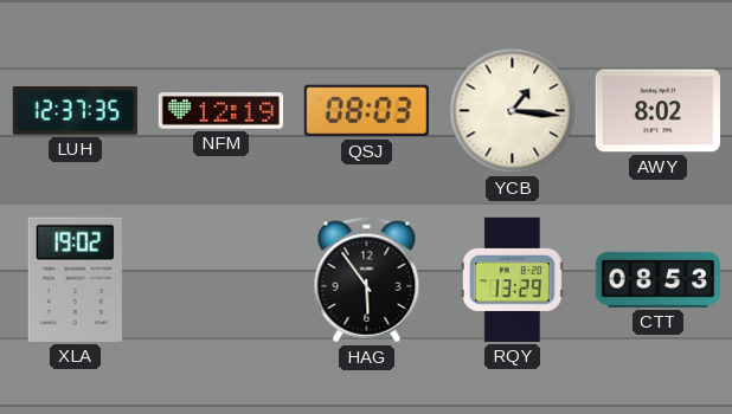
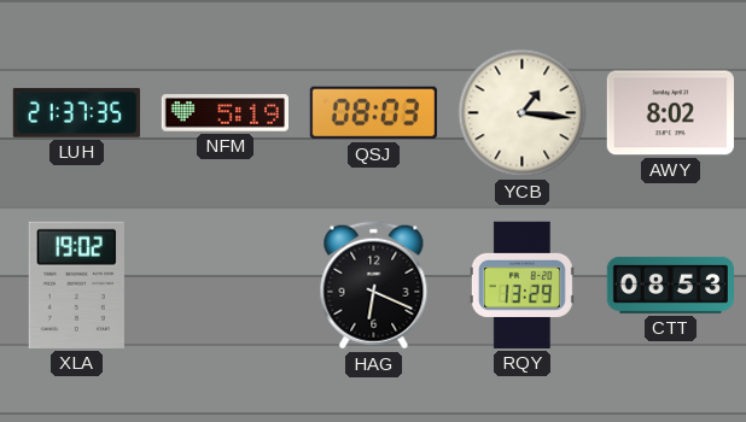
LUH: 12:37 -> 21:37 (76, 112)
NFM: 12:19 -> 5:19 (225, 113)
HAG: 5:54 -> 6:19 (374, 286)
